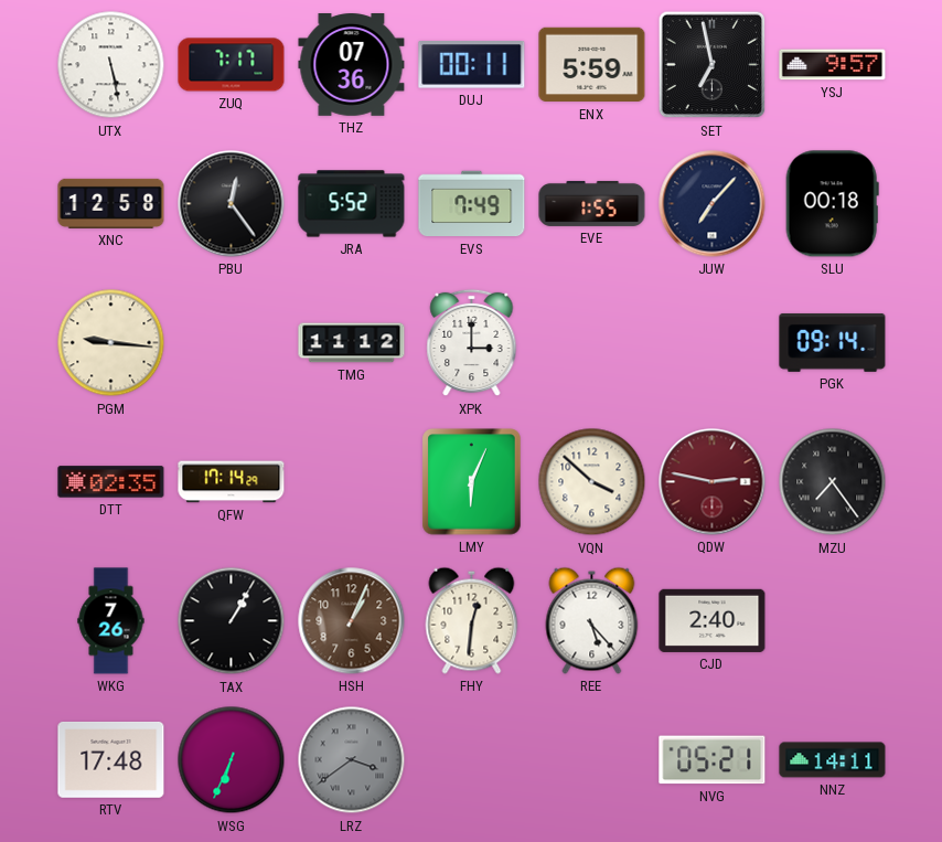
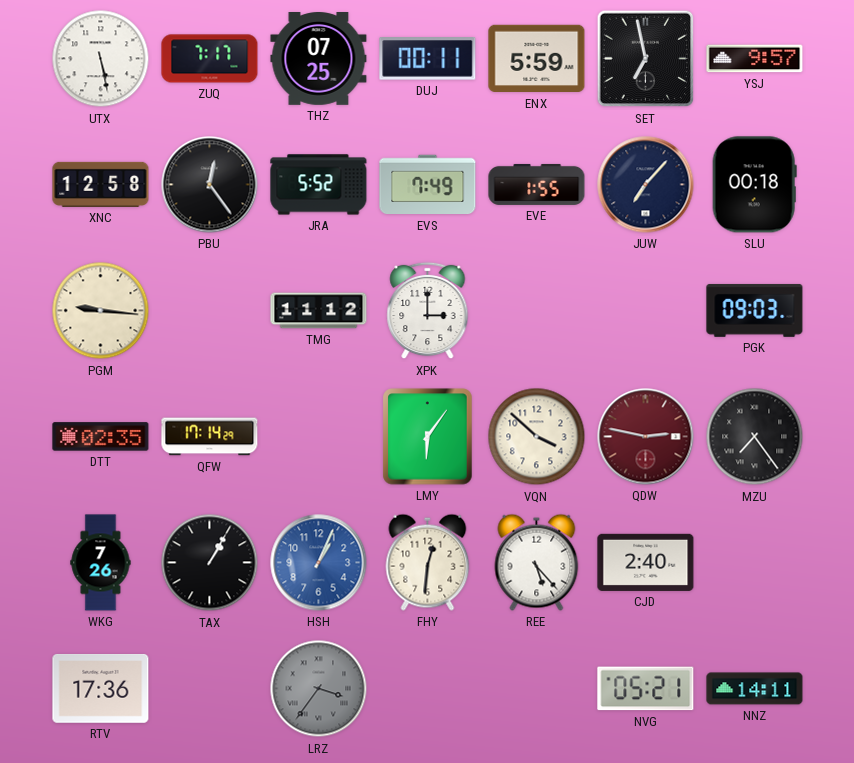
THZ: 07:36 -> 07:25 (319, 59)
PGK: 09:14 -> 09:03 (755, 310)
LMY: 6:04 -> 6:06 (428, 437)
HSH dial: brown -> blue (319, 563)
RTV: 17:48 -> 17:36 (101, 688)
WSG: 6:34 -> none (232, 760)
LRZ: 3:39 -> 3:36 (319, 689)
